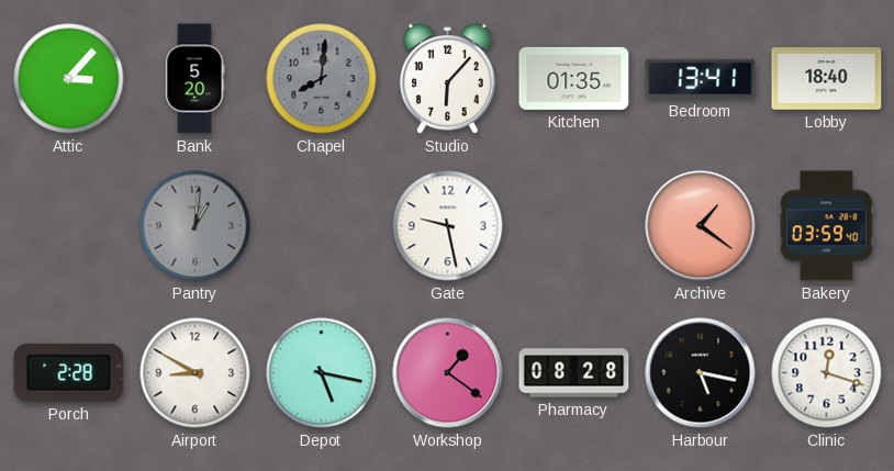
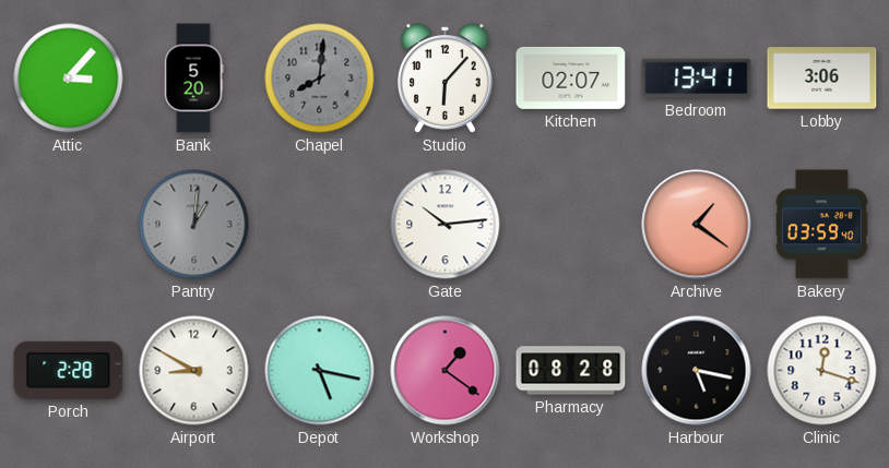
Kitchen: 01:35 -> 02:07 (571, 77)
Lobby: 18:40 -> 3:06 (822, 79)
Gate: 9:28 -> 10:14 (446, 225)
